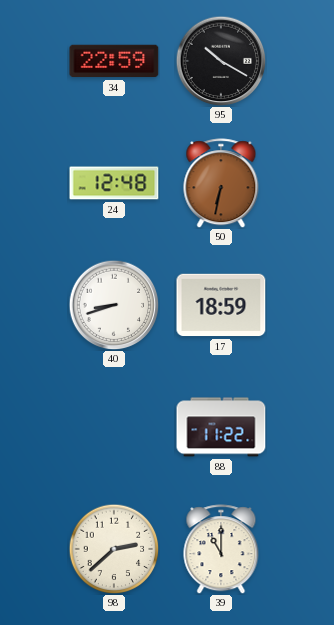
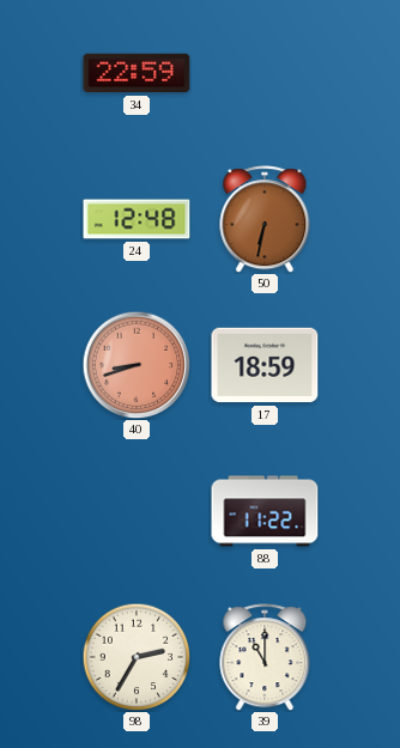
95: 10:20 -> none (221, 61)
40 dial: white -> salmon (137, 365)
98: 2:38 -> 2:35 (137, 657)
